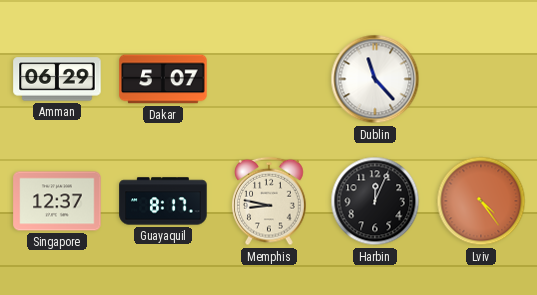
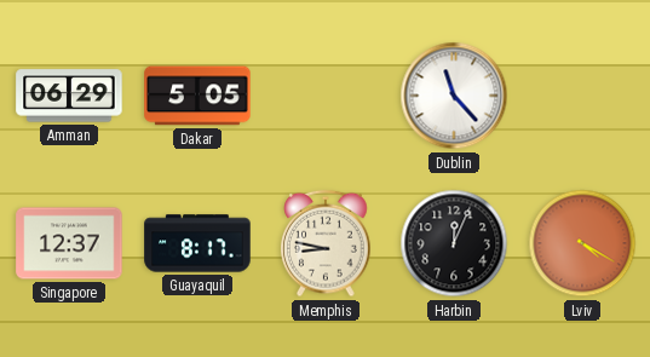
Dakar: 5:07 -> 5:05 (197, 96)
Lviv: 4:24 -> 4:20 (582, 243)
